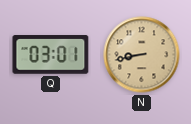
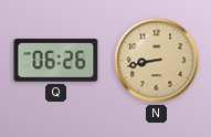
Q: 03:01 -> 06:26 (56, 61)
